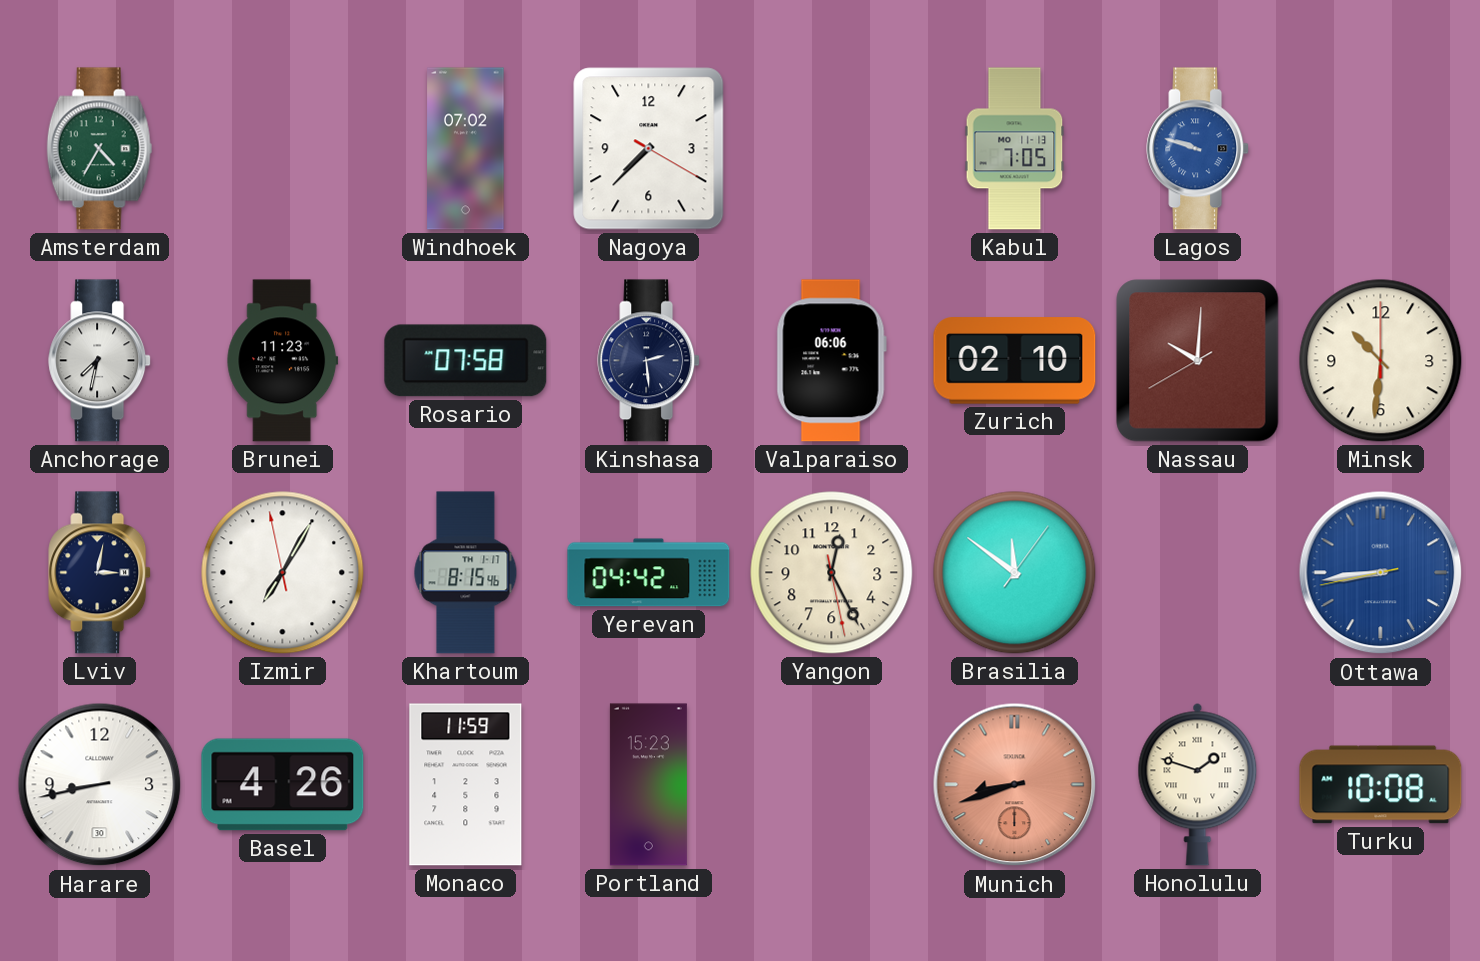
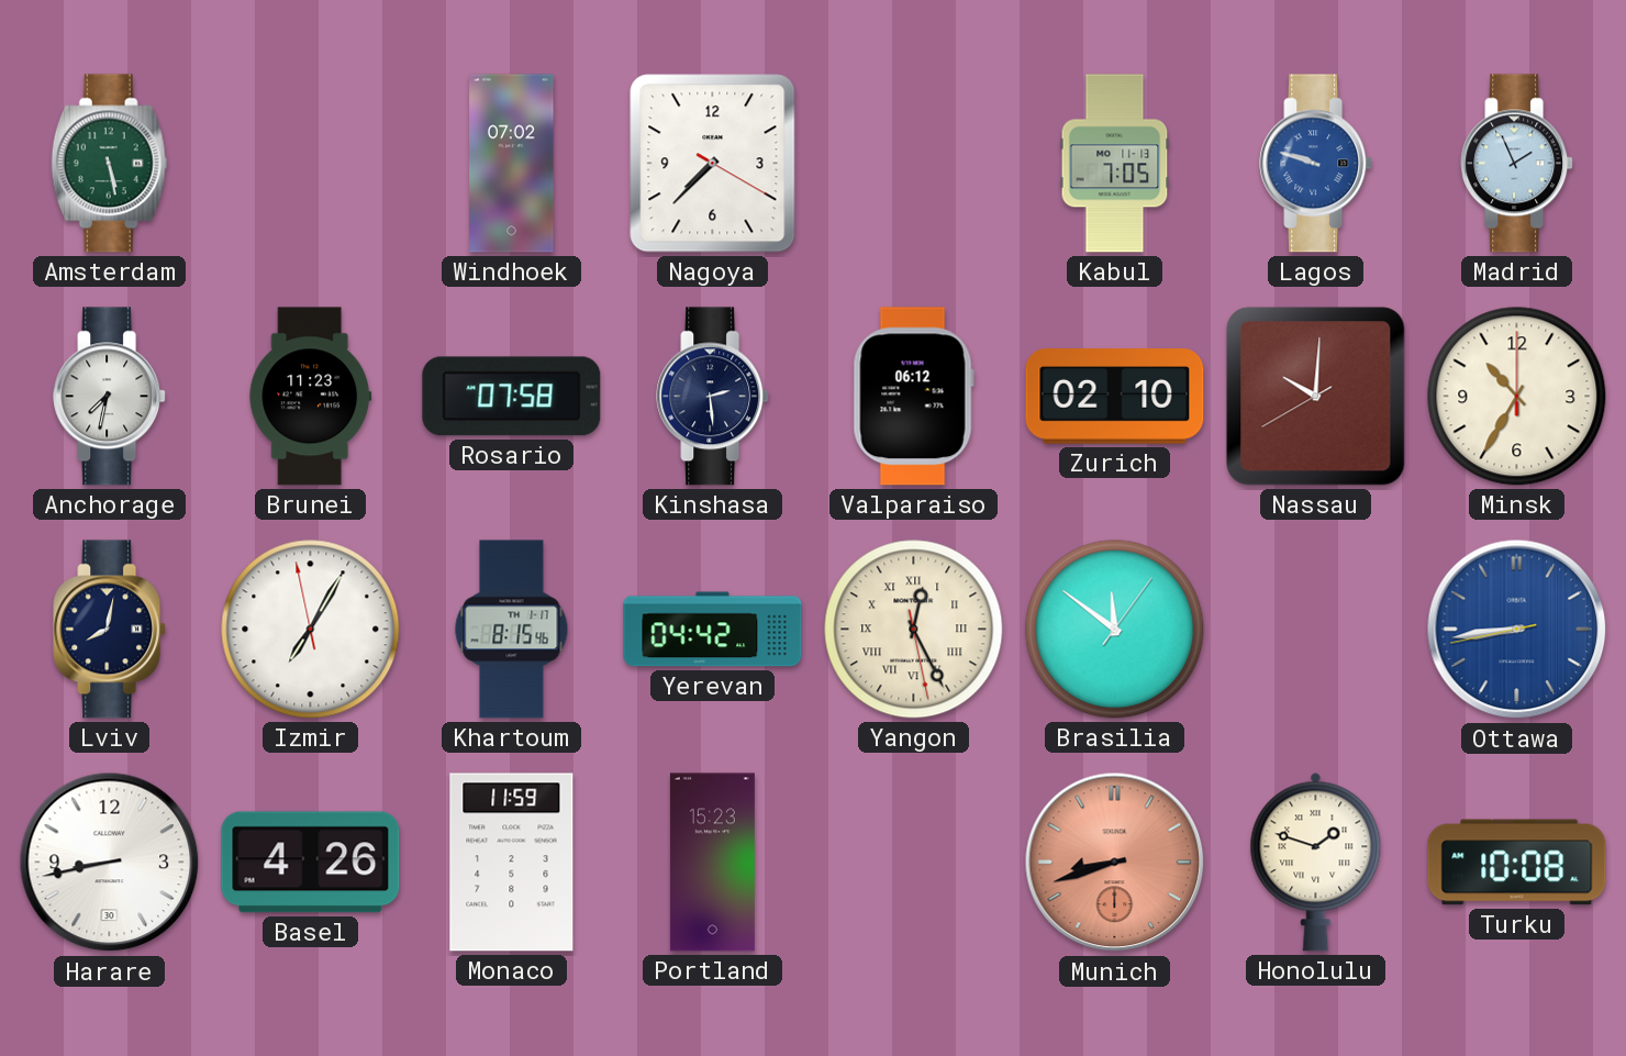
Amsterdam: 4:35 -> 5:28 (110, 164)
Madrid: none -> 1:56 (1517, 164)
Valparaiso: 06:06 -> 06:12 (913, 397)
Minsk: 10:31 -> 10:35 (1517, 397)
Lviv: 3:02 -> 8:02 (110, 630)
Yangon numerals: Arabic -> Roman (914, 630)
